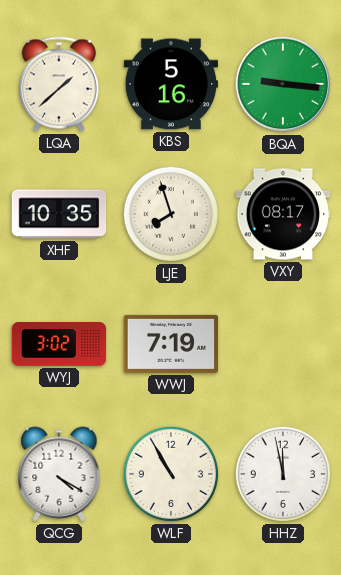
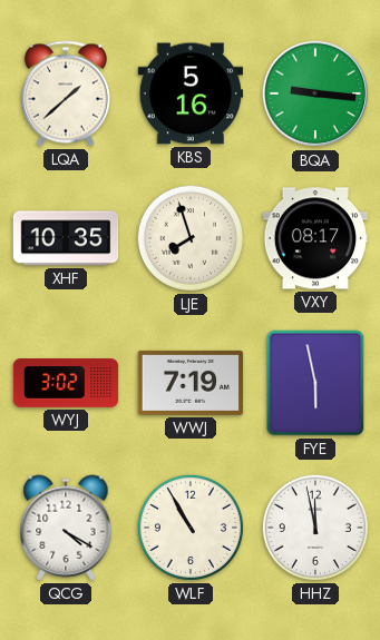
FYE: none -> 5:58 (315, 383)
